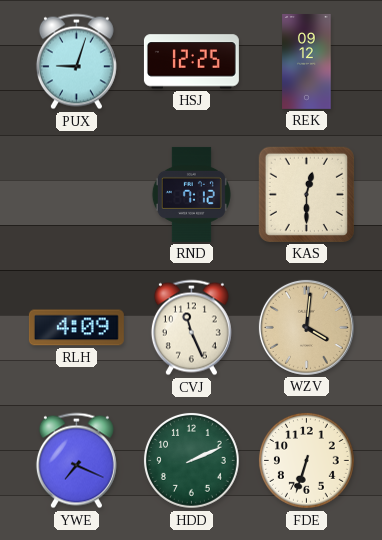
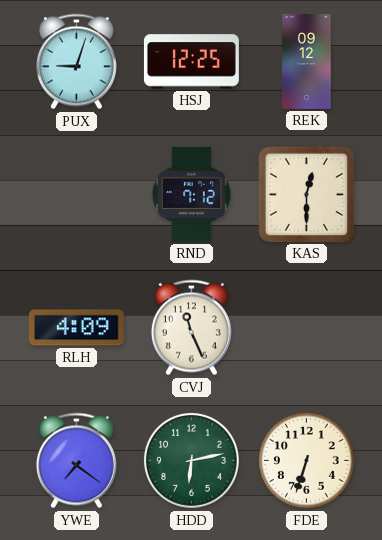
WZV: 4:01 -> none (306, 327)
YWE: 7:19 -> 7:21 (76, 461)
HDD: 2:11 -> 6:13 (191, 460)
